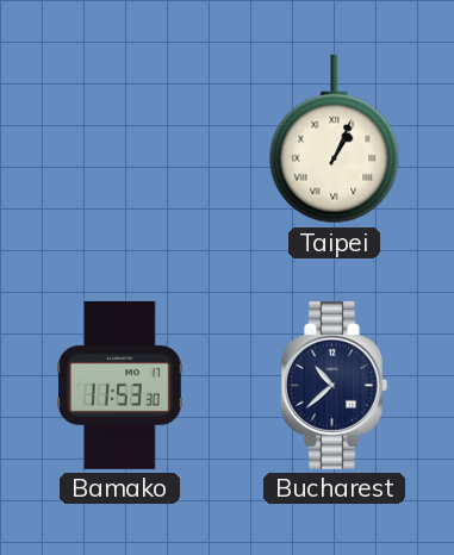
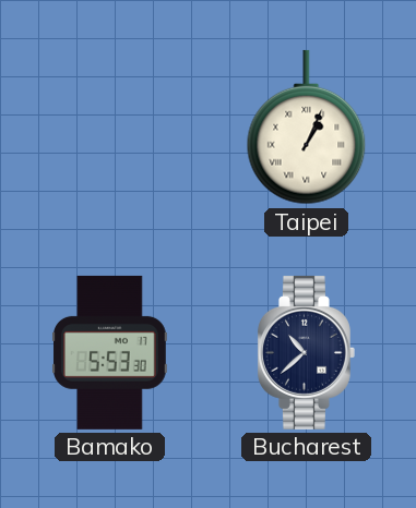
Bamako: 11:53 -> 5:53 (110, 352)
